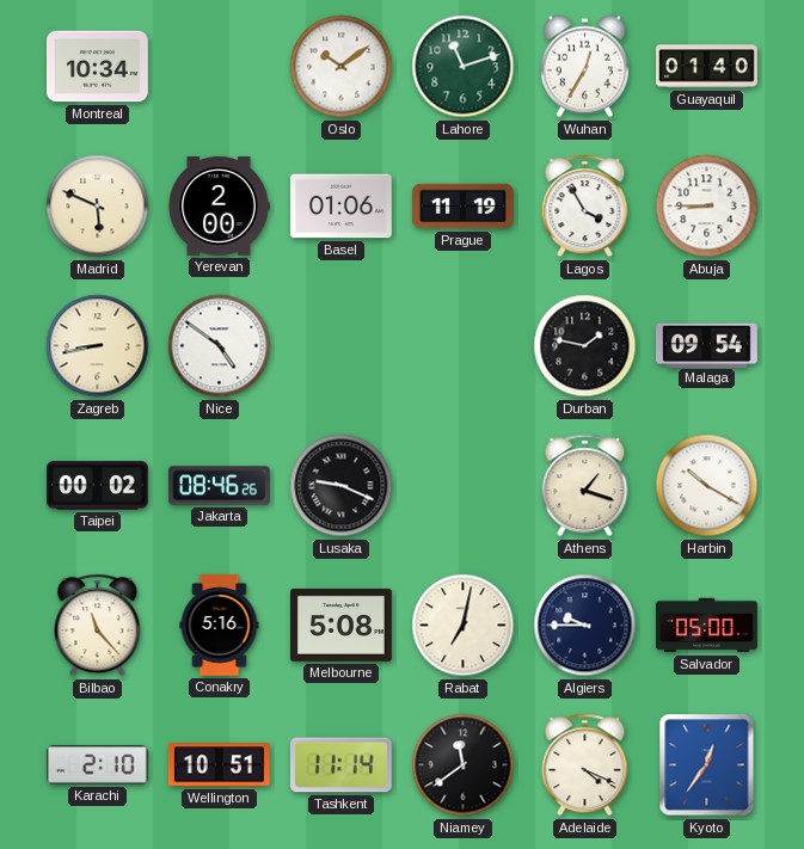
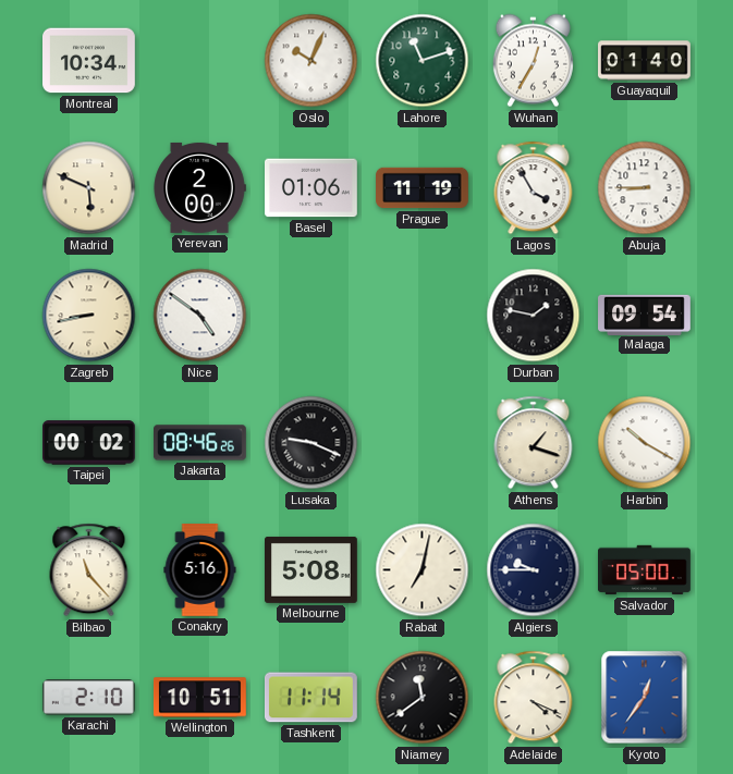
Oslo: 10:09 -> 10:04 (311, 61)
